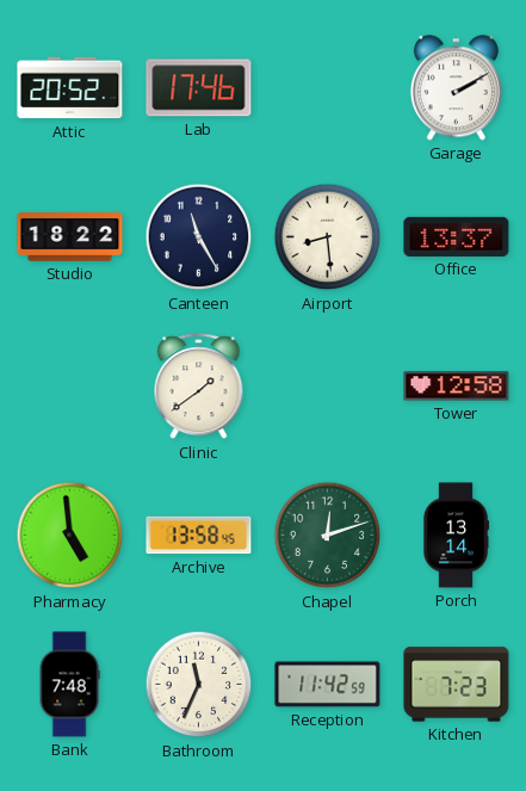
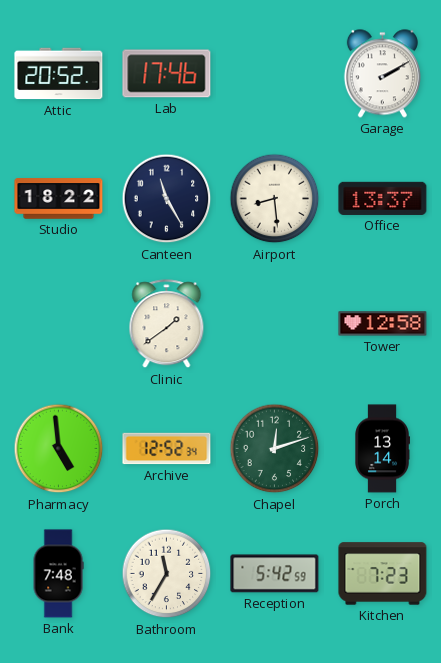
Archive: 13:58 -> 12:52 (167, 449)
Bathroom: 11:34 -> 11:35 (167, 574)
Reception: 11:42 -> 5:42 (275, 574)
